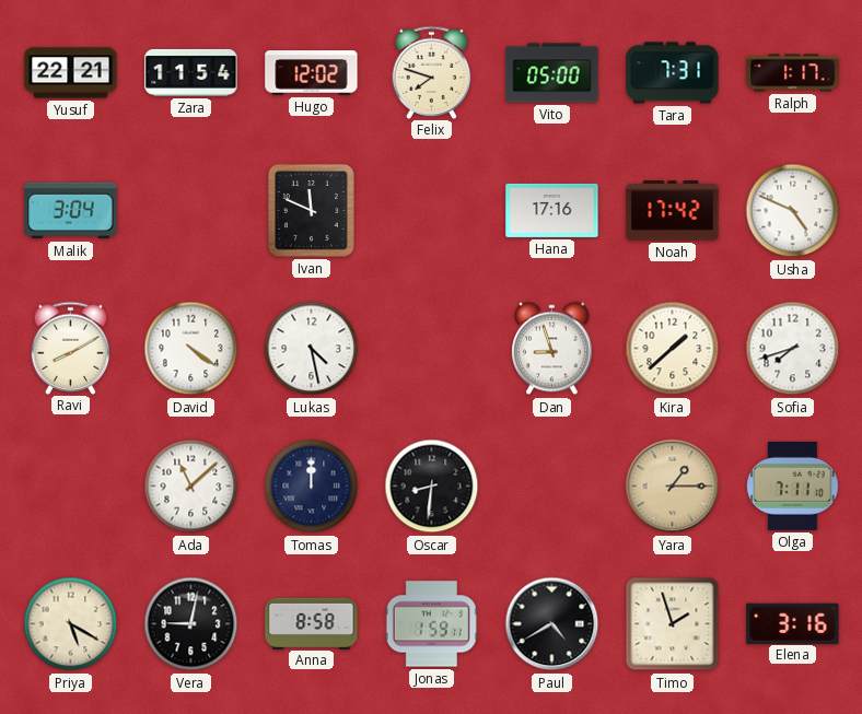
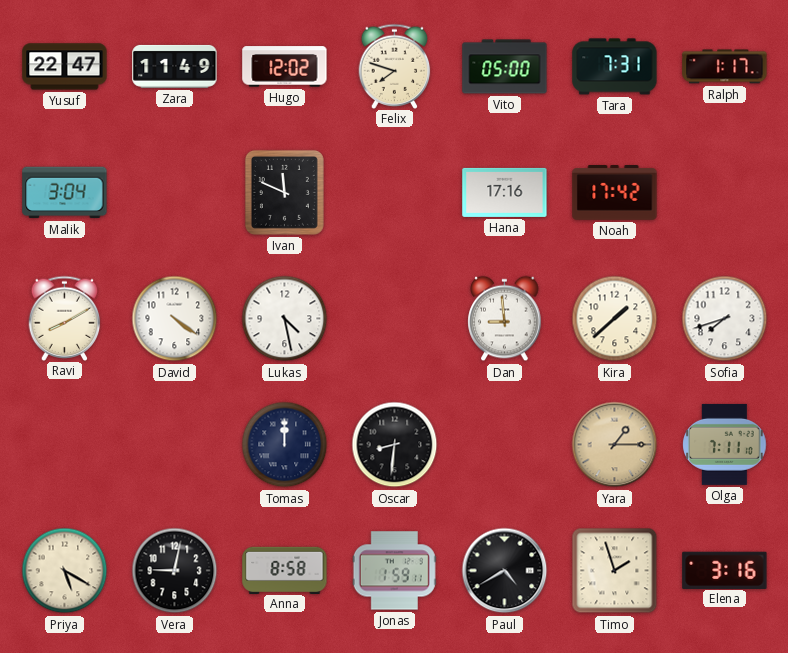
Yusuf: 22:21 -> 22:47 (65, 67)
Zara: 11:54 -> 11:49 (175, 66)
Usha: 4:49 -> none (793, 211)
Dan: 8:57 -> 8:59 (505, 319)
Ada: 11:08 -> none (191, 487)
